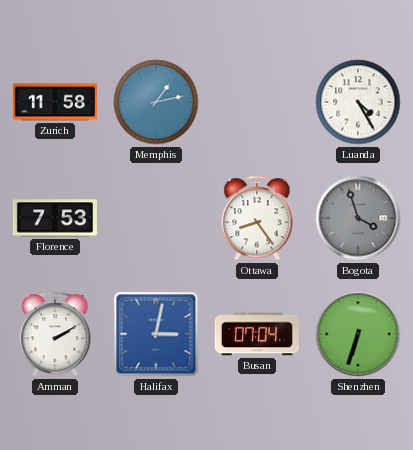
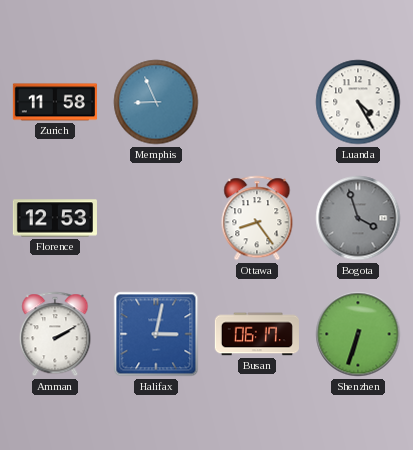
Memphis: 1:13 -> 8:56 (156, 102)
Florence: 7:53 -> 12:53 (55, 218)
Busan: 07:04 -> 06:17 (257, 334)
